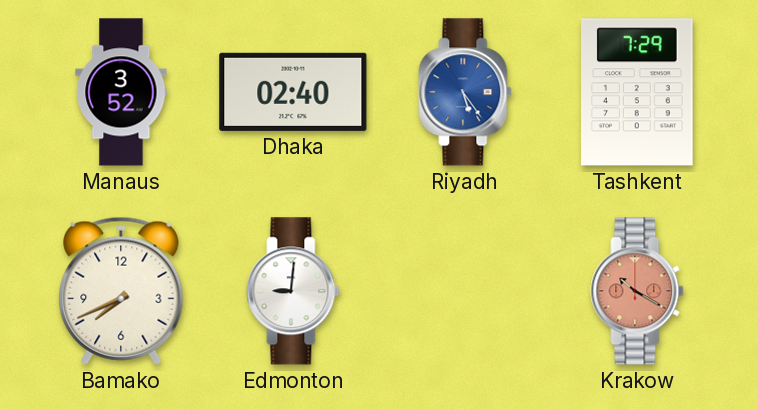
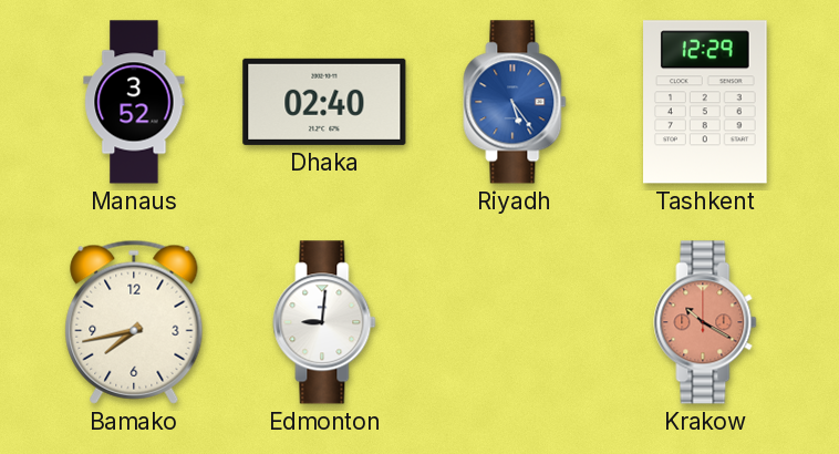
Tashkent: 7:29 -> 12:29 (706, 102)
Bamako: 7:41 -> 7:43 (134, 322)
